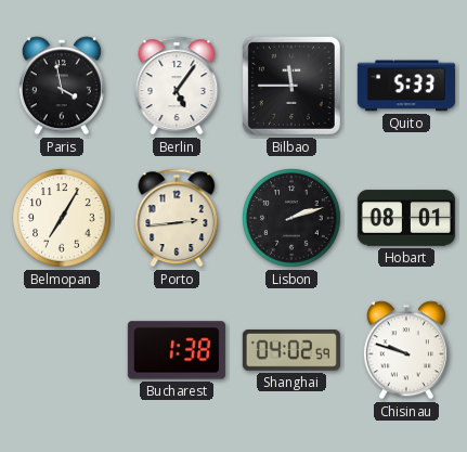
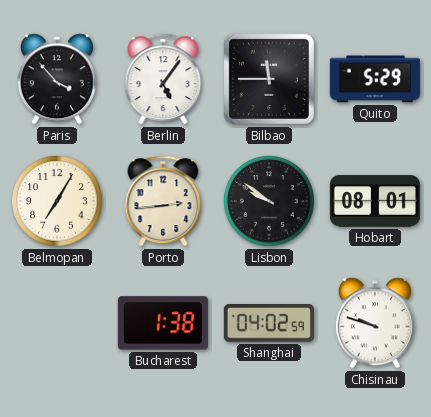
Paris: 3:58 -> 3:53 (57, 79)
Quito: 5:33 -> 5:29 (375, 79)
Lisbon: 2:12 -> 9:51 (269, 201)
